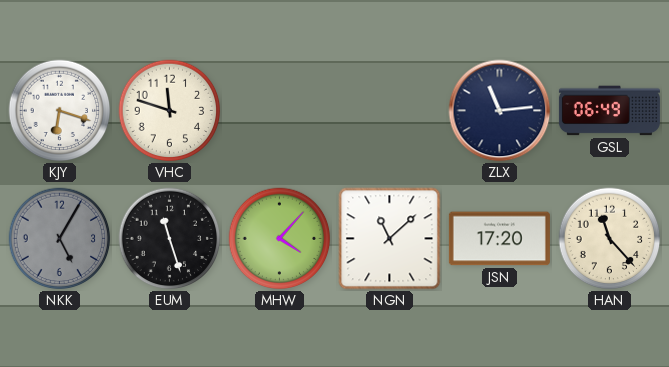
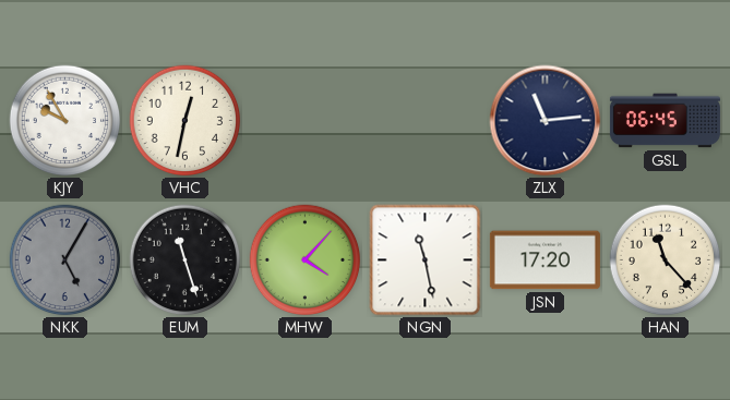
KJY: 6:18 -> 9:55 (65, 121)
VHC: 11:48 -> 12:32 (186, 121)
GSL: 06:49 -> 06:45 (665, 121)
NGN: 11:08 -> 11:28 (426, 260)
